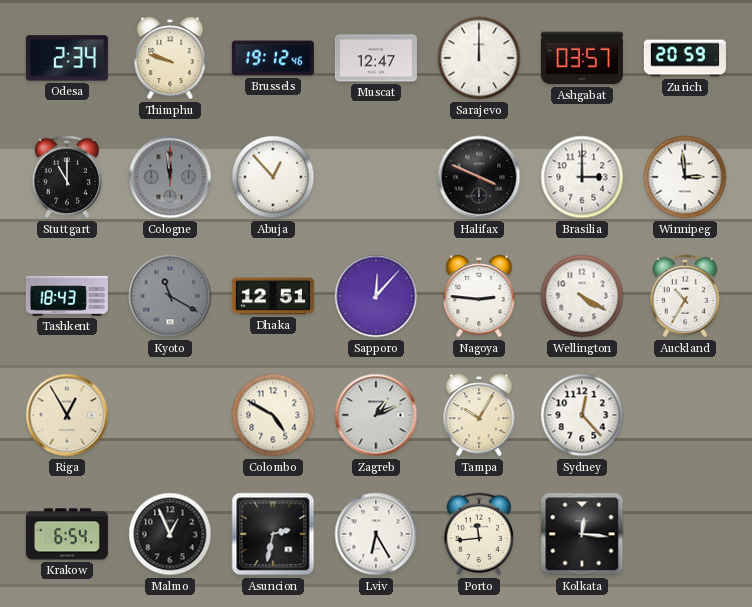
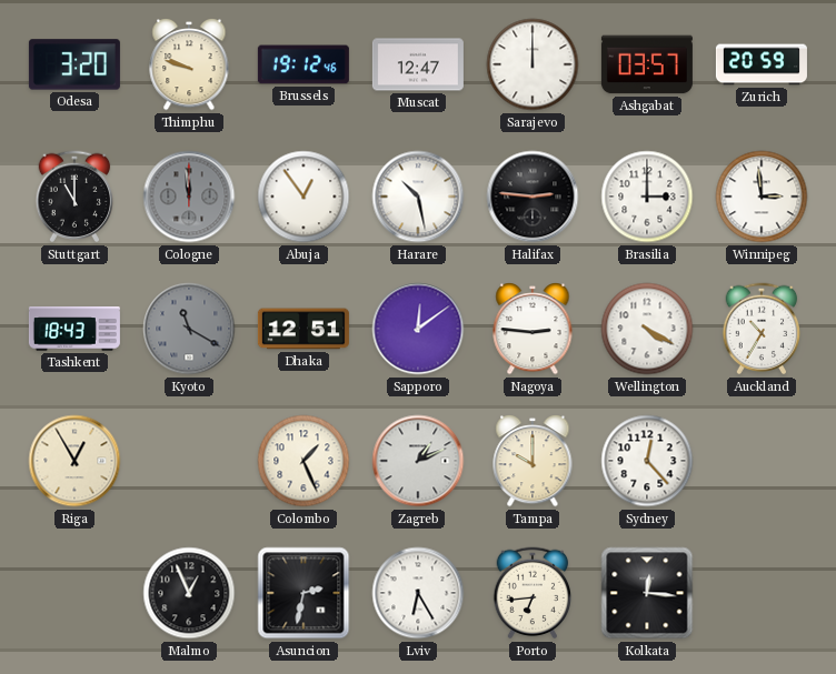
Odesa: 2:34 -> 3:20 (74, 64)
Abuja: 12:53 -> 12:54 (303, 197)
Harare: none -> 10:28 (418, 197)
Halifax: 3:49 -> 2:46 (533, 197)
Sapporo: 12:07 -> 12:09 (418, 329)
Colombo: 4:50 -> 1:26 (303, 461)
Tampa: 10:05 -> 10:00 (533, 462)
Krakow: 6:54 -> none (67, 534)
Porto: 11:44 -> 6:44 (533, 593)
